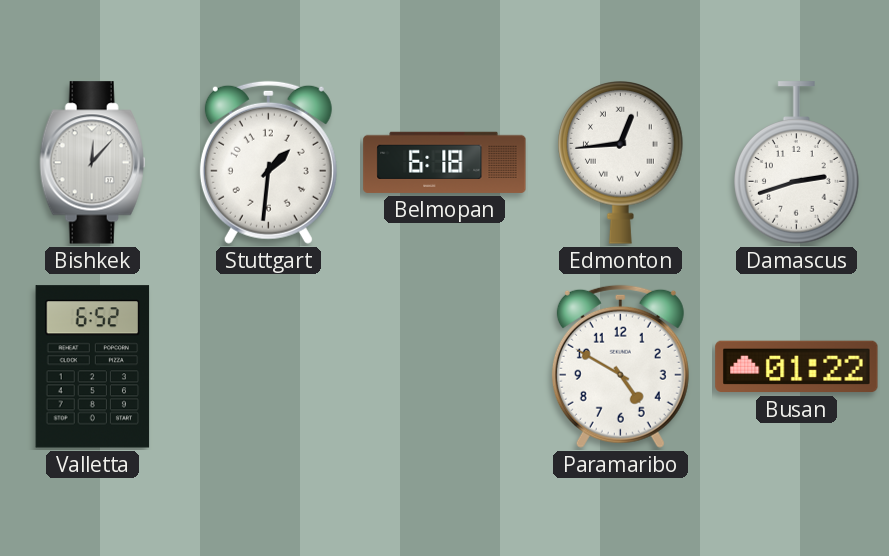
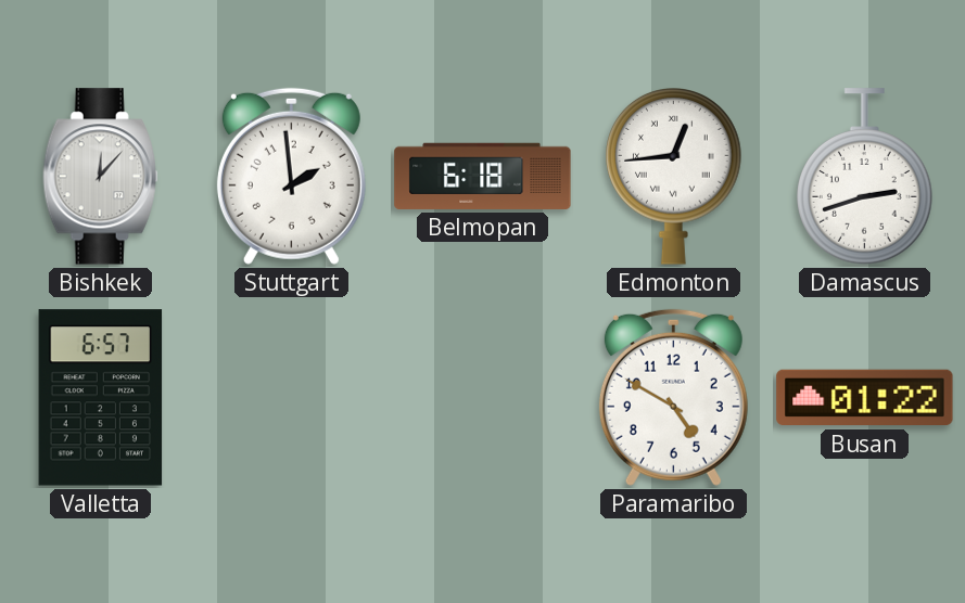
Stuttgart: 1:31 -> 1:59 (291, 176)
Valletta: 6:52 -> 6:57 (101, 398)
